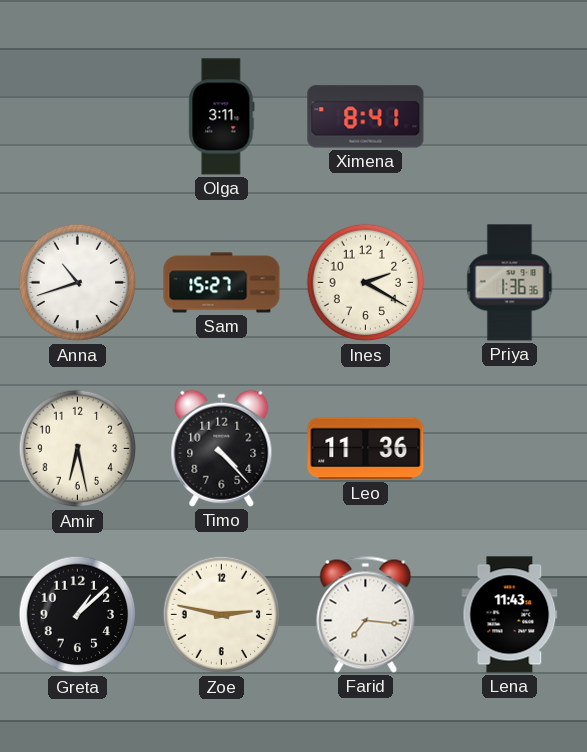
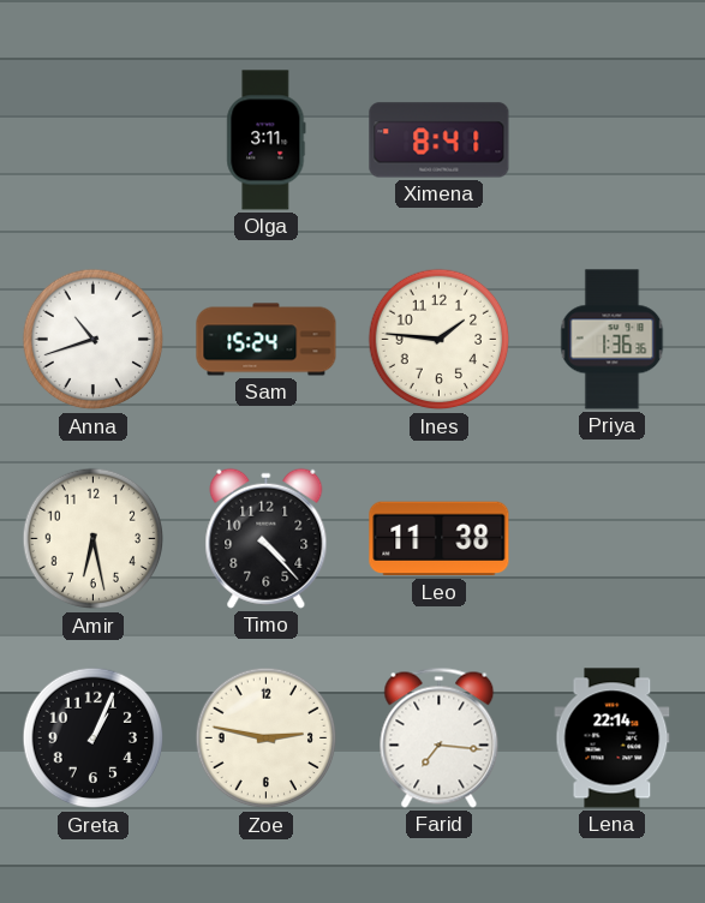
Sam: 15:27 -> 15:24 (267, 340)
Ines: 2:20 -> 1:46 (440, 340)
Leo: 11:36 -> 11:38 (440, 539)
Greta: 1:08 -> 1:04 (94, 738)
Lena: 11:43 -> 22:14 (613, 738)
